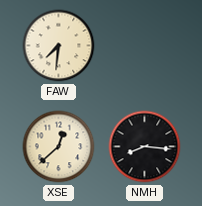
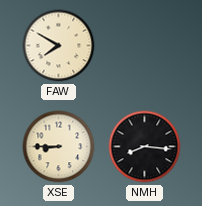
FAW: 7:31 -> 7:50 (59, 46)
XSE: 12:38 -> 8:45 (59, 147)
